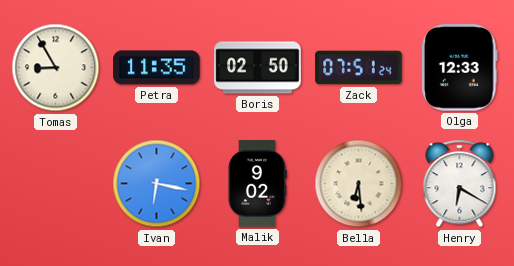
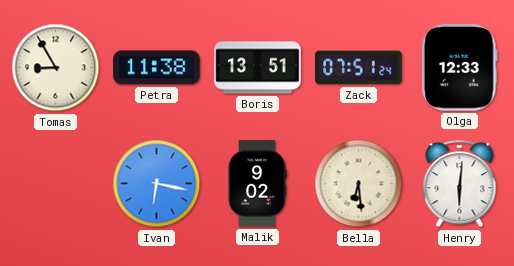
Petra: 11:35 -> 11:38 (157, 68)
Boris: 02:50 -> 13:51 (258, 68)
Henry: 6:20 -> 6:01 (460, 184)
